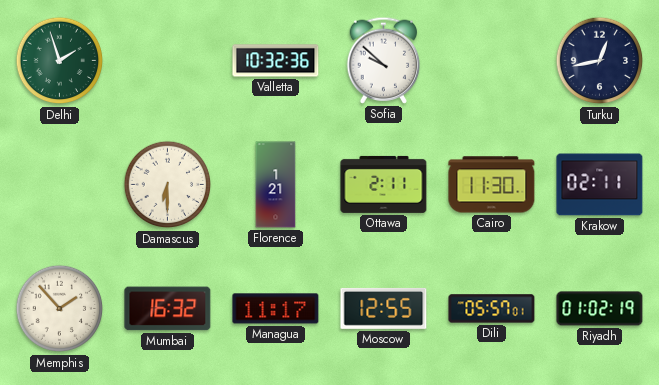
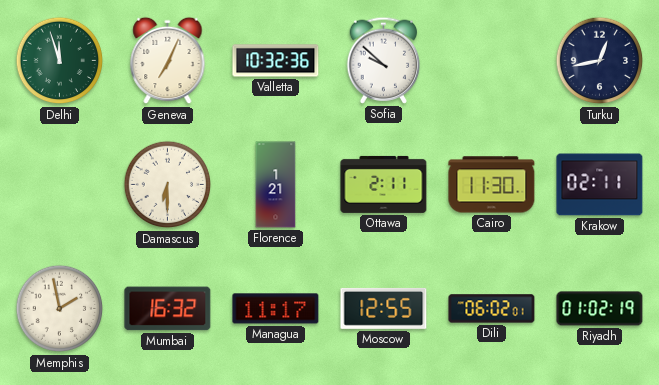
Delhi: 1:57 -> 11:57 (60, 61)
Geneva: none -> 7:04 (168, 61)
Memphis: 1:53 -> 1:58 (60, 309)
Dili: 05:57 -> 06:02 (492, 309)
